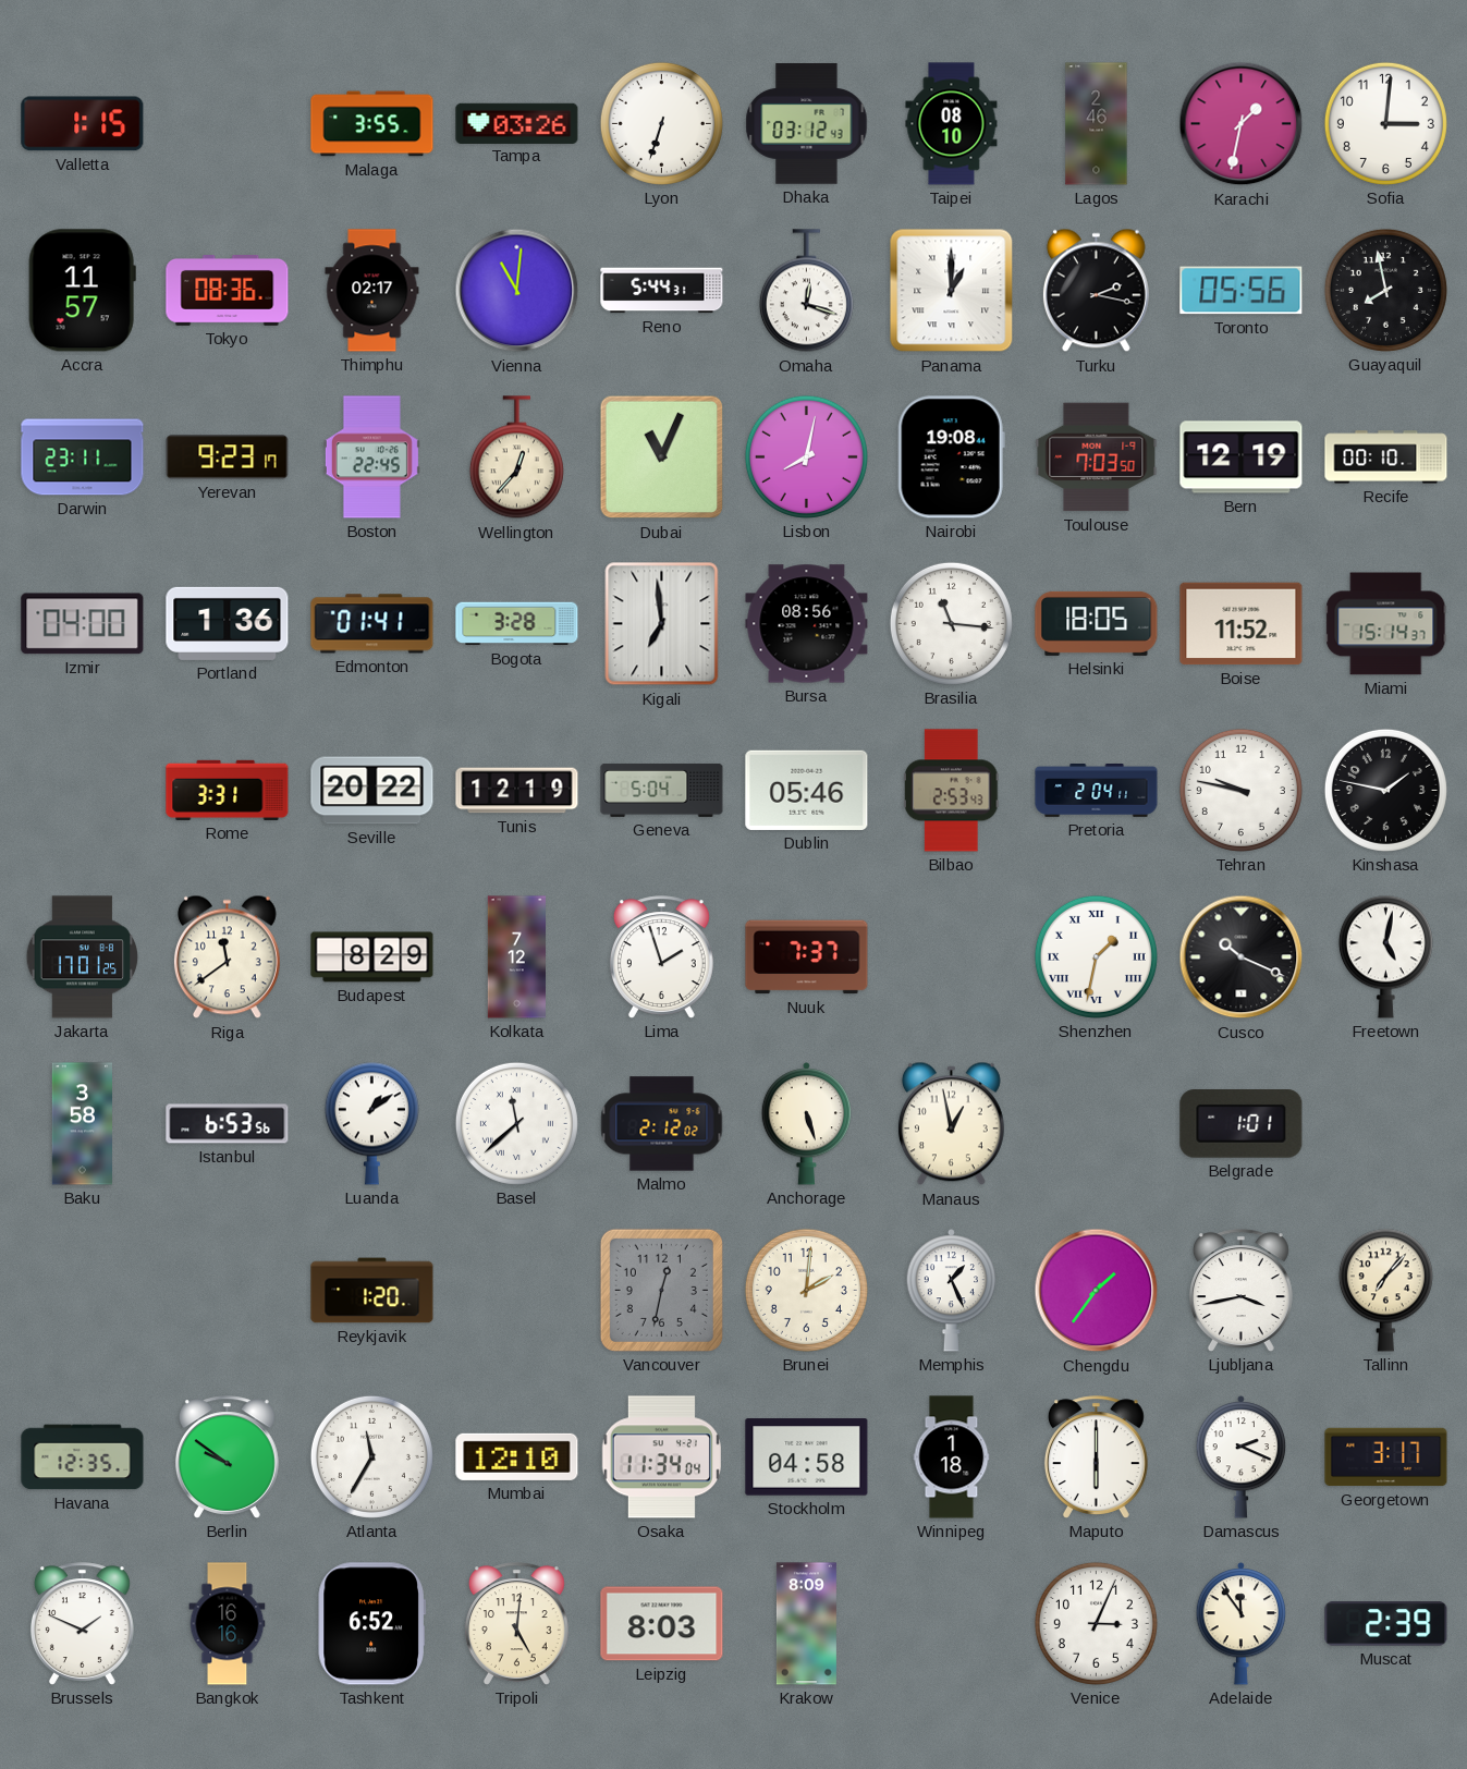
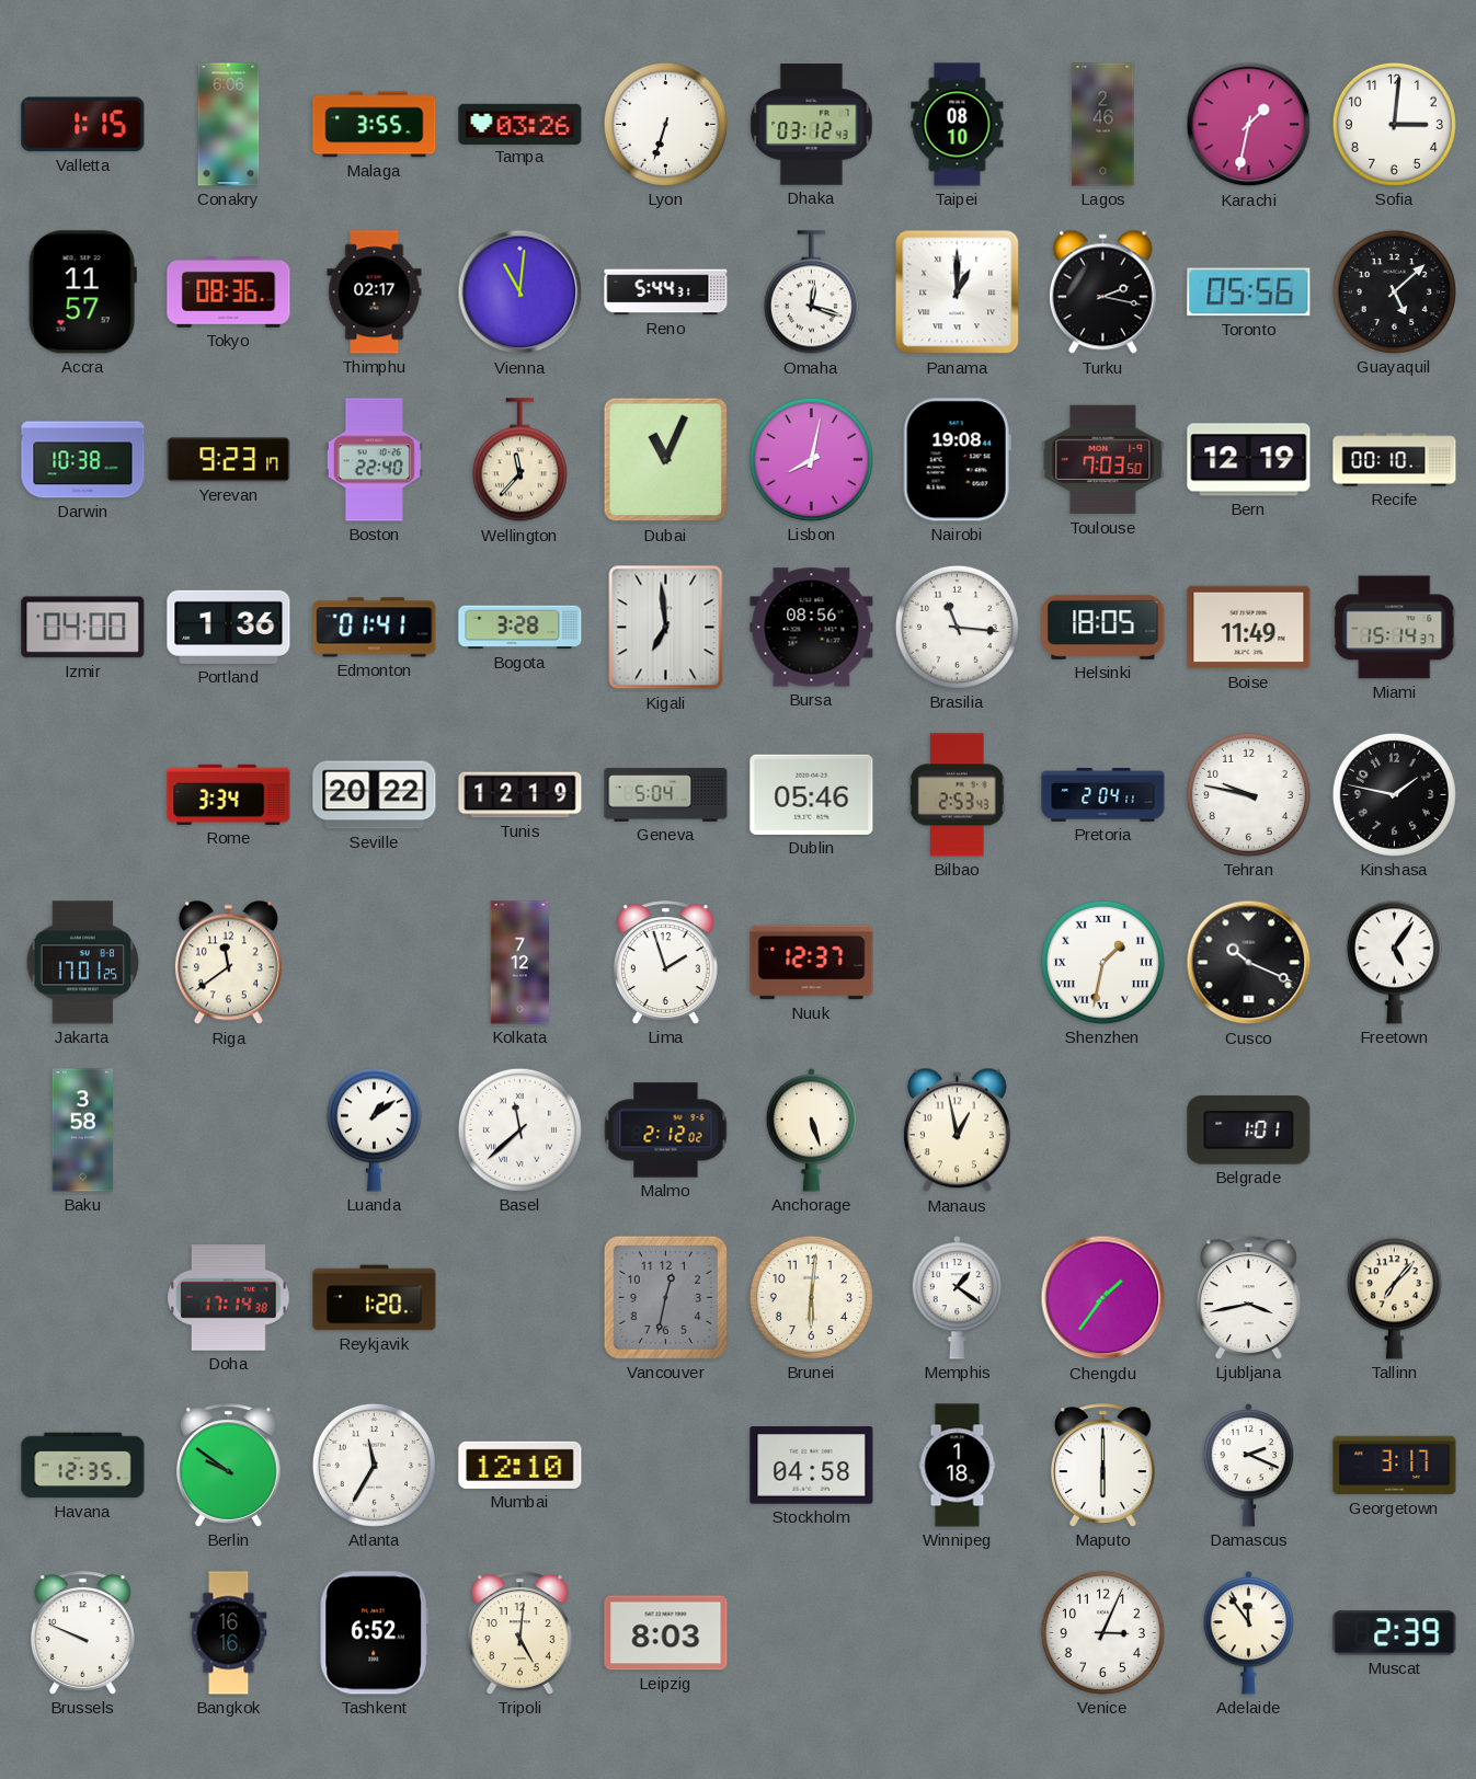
Conakry: none -> 6:06 (229, 125)
Guayaquil: 7:58 -> 5:08 (1394, 291)
Darwin: 23:11 -> 10:38 (83, 460)
Boston: 22:45 -> 22:40 (374, 460)
Wellington: 12:37 -> 11:37 (519, 460)
Boise: 11:52 -> 11:49 (1249, 628)
Rome: 3:31 -> 3:34 (229, 794)
Budapest: 8:29 -> none (372, 957)
Nuuk: 7:37 -> 12:37 (812, 963)
Freetown: 5:02 -> 5:06 (1394, 962)
Istanbul: 6:53 -> none (228, 1124)
Doha: none -> 17:14 (229, 1298)
Brunei: 2:01 -> 6:01 (811, 1297)
Memphis: 1:26 -> 1:21 (958, 1298)
Osaka: 11:34 -> none (661, 1457)
Brussels: 1:49 -> 9:49 (82, 1633)
Krakow: 8:09 -> none (806, 1624)
